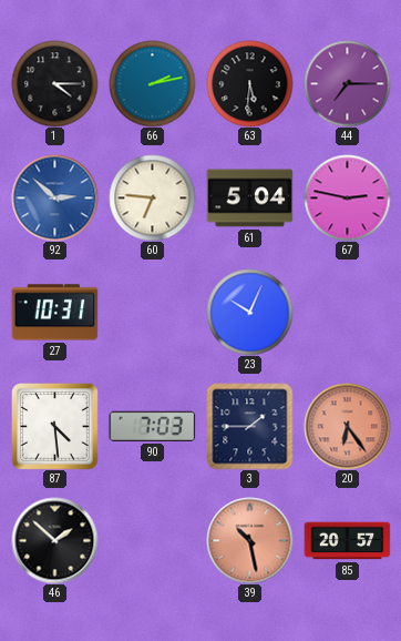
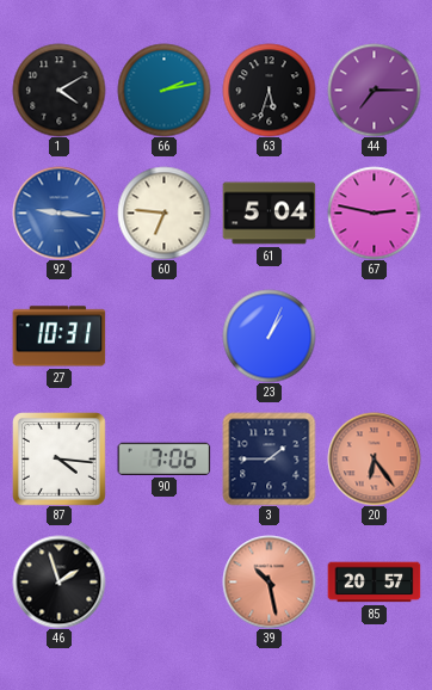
1: 4:15 -> 4:10 (58, 90)
63: 5:31 -> 5:33 (269, 90)
92: 2:52 -> 9:16 (58, 212)
23: 10:04 -> 1:04 (269, 335)
87: 4:29 -> 4:16 (60, 460)
90: 7:03 -> 7:06 (163, 458)
46: 1:52 -> 1:57 (58, 581)
